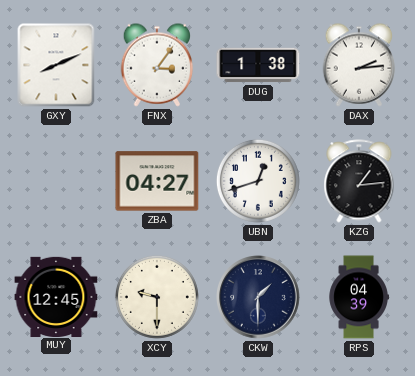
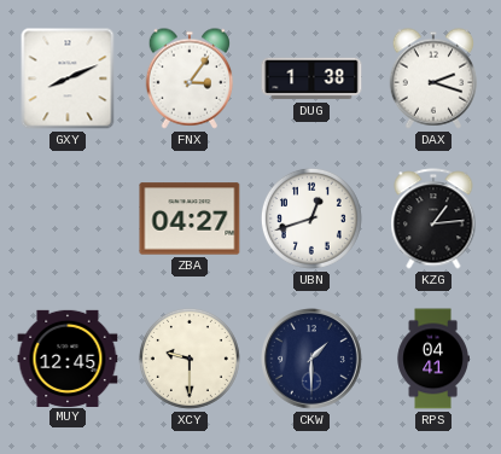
DAX: 2:14 -> 2:18 (433, 78)
RPS: 04:39 -> 04:41 (433, 359)
